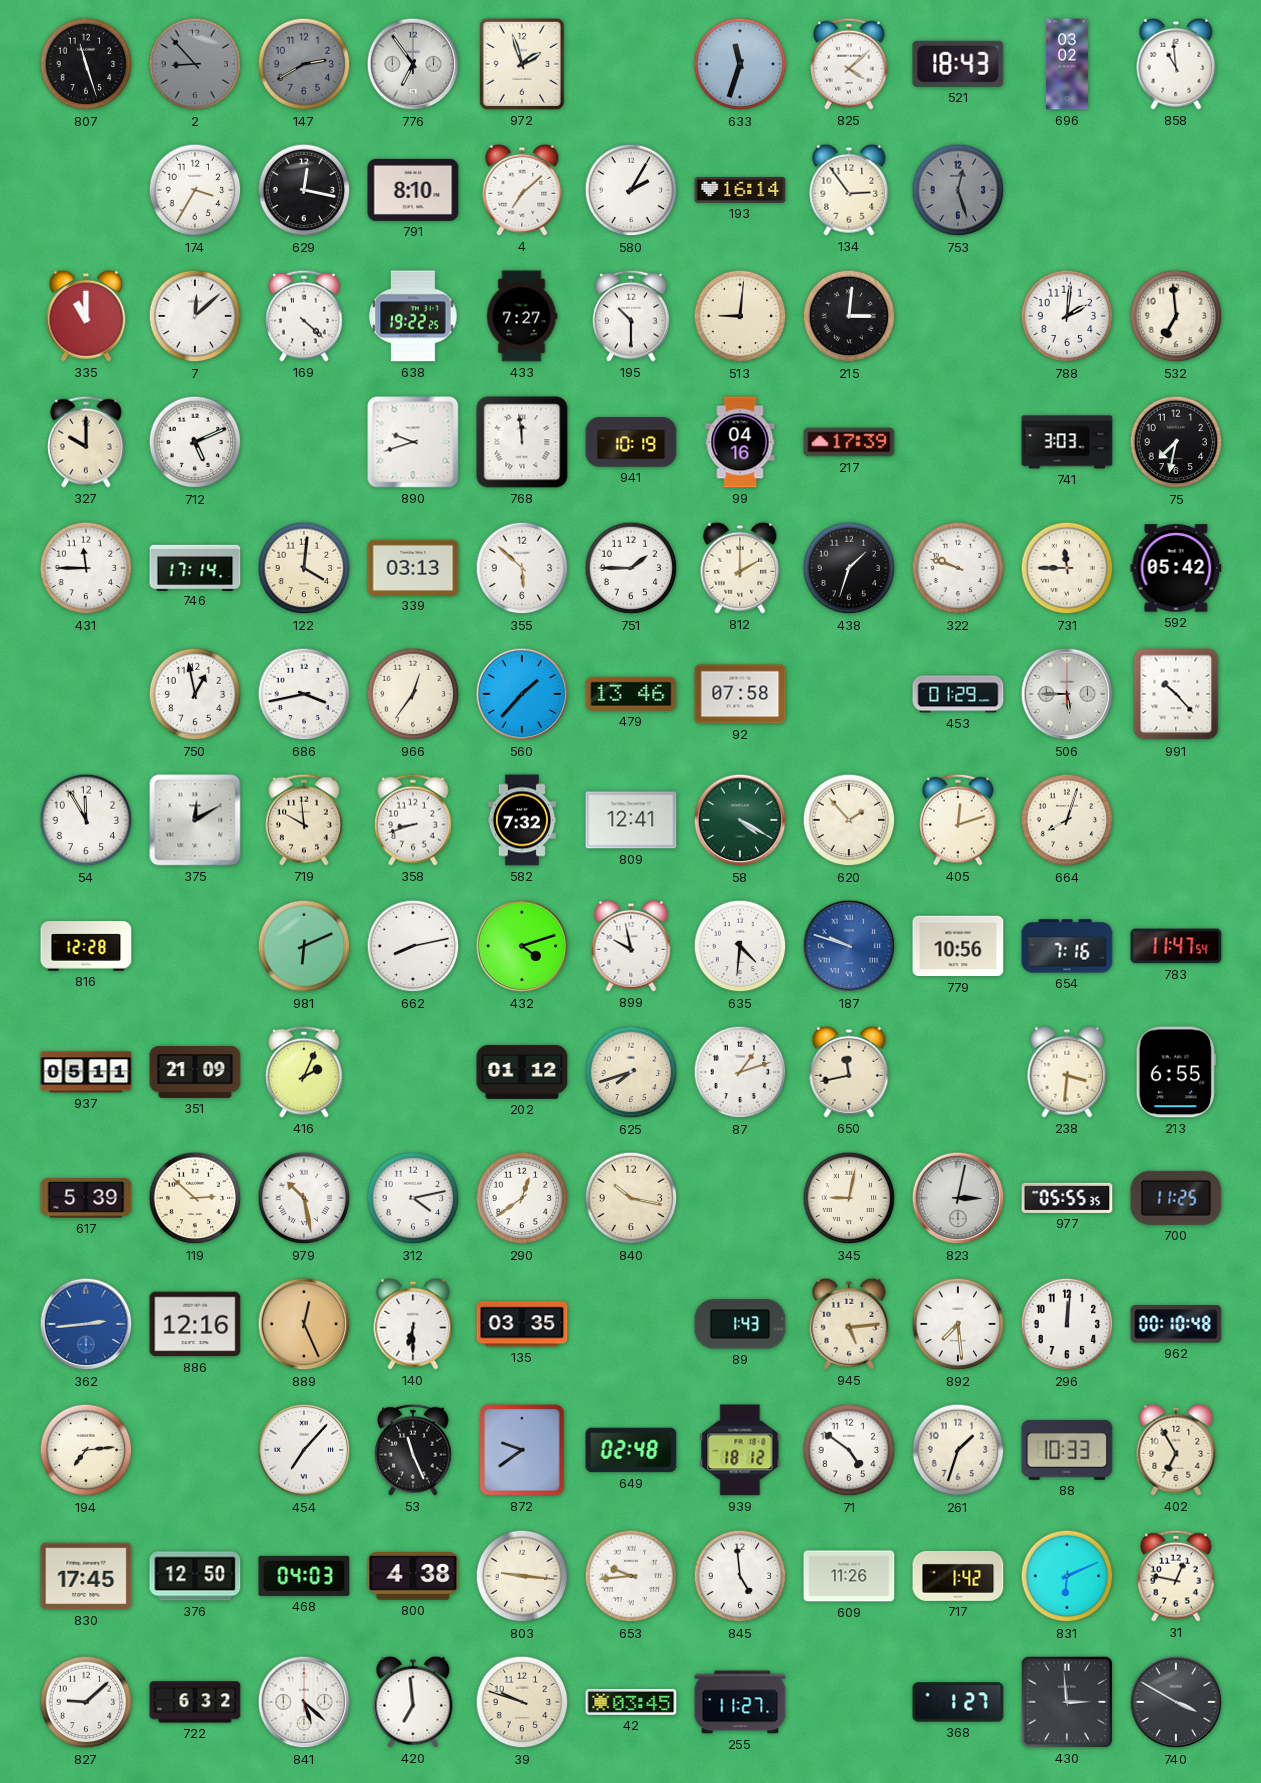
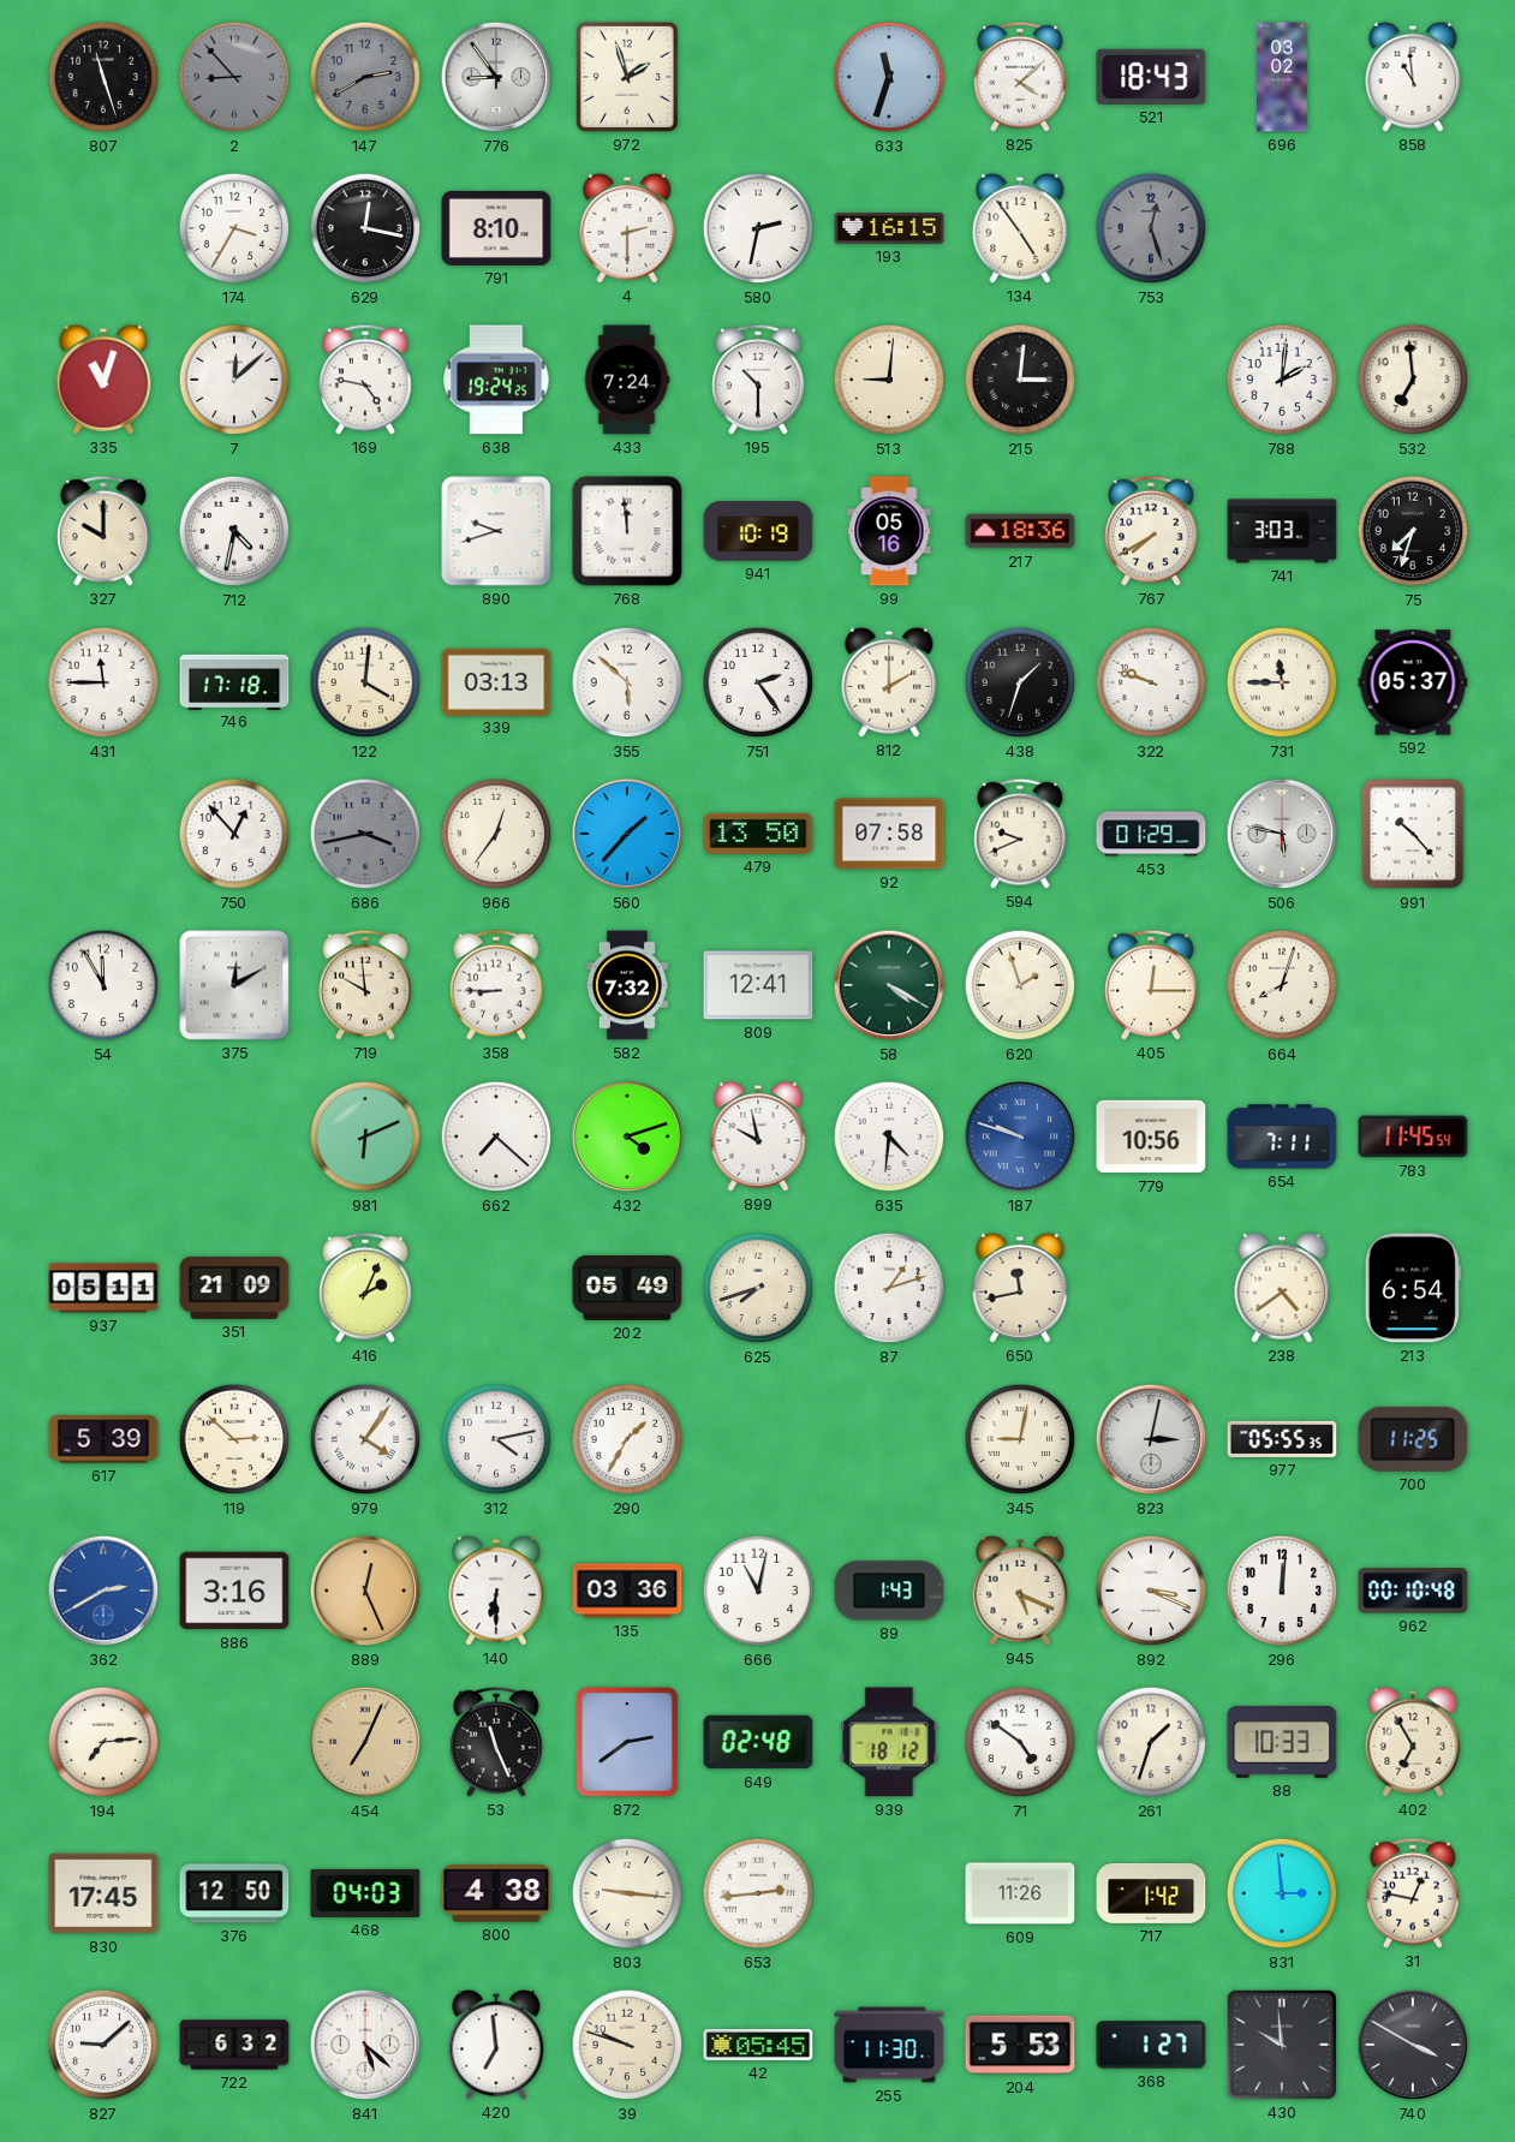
776: 6:54 -> 8:54 (496, 77)
4: 7:08 -> 2:30 (627, 228)
580: 2:05 -> 2:32 (758, 228)
193: 16:14 -> 16:15 (889, 228)
134: 2:54 -> 4:54 (1020, 228)
335: 11:00 -> 11:03 (103, 380)
169: 4:22 -> 4:47 (365, 380)
638: 19:22 -> 19:24 (496, 380)
433: 7:27 -> 7:24 (627, 380)
712: 5:11 -> 4:32 (234, 531)
99: 04:16 -> 05:16 (889, 531)
217: 17:39 -> 18:36 (1020, 531)
767: none -> 7:40 (1151, 531)
75: 7:32 -> 7:33 (1413, 531)
746: 17:14 -> 17:18 (234, 681)
751: 1:45 -> 2:24 (758, 682)
592: 05:42 -> 05:37 (1413, 682)
750: 12:58 -> 12:53 (234, 834)
686 dial: white -> grey (365, 834)
479: 13:46 -> 13:50 (758, 834)
594: none -> 9:41 (1020, 834)
506: 5:45 -> 5:47 (1282, 834)
358: 8:42 -> 8:45 (496, 985)
620: 1:53 -> 1:57 (1020, 985)
405: 12:12 -> 12:15 (1151, 985)
816: 12:28 -> none (86, 946)
662: 8:13 -> 7:22 (496, 1136)
654: 7:16 -> 7:11 (1282, 1136)
783: 11:47 -> 11:45 (1413, 1136)
202: 01:12 -> 05:49 (627, 1288)
238: 3:31 -> 4:39 (1282, 1288)
213: 6:55 -> 6:54 (1413, 1288)
979: 10:28 -> 4:06 (365, 1439)
290: 12:39 -> 1:35 (627, 1439)
840: 10:17 -> none (631, 1198)
362: 2:44 -> 2:40 (103, 1591)
886: 12:16 -> 3:16 (234, 1591)
135: 03:35 -> 03:36 (627, 1591)
666: none -> 11:02 (758, 1591)
945: 5:14 -> 5:19 (1020, 1591)
892: 7:29 -> 3:19 (1151, 1591)
454: 7:07 -> 7:04 (365, 1742)
454 dial: white -> champagne (365, 1742)
872: 9:39 -> 2:39 (627, 1742)
653: 9:44 -> 2:44 (758, 1893)
845: 4:59 -> none (740, 1576)
831: 6:11 -> 2:59 (1282, 1893)
42: 03:45 -> 05:45 (758, 2045)
255: 11:27 -> 11:30 (889, 2045)
204: none -> 5:53 (1020, 2045)
430: 2:59 -> 9:59 (1282, 2045)
